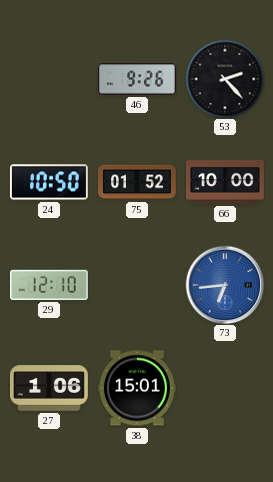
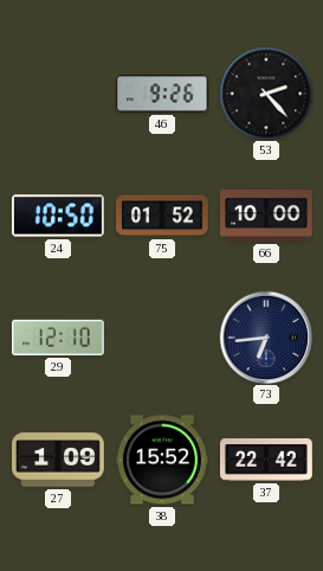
73 dial: blue -> navy (266, 338)
27: 1:06 -> 1:09 (59, 460)
38: 15:01 -> 15:52 (163, 460)
37: none -> 22:42 (267, 460)
